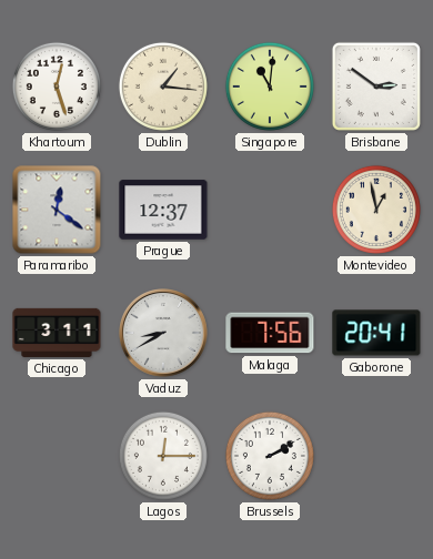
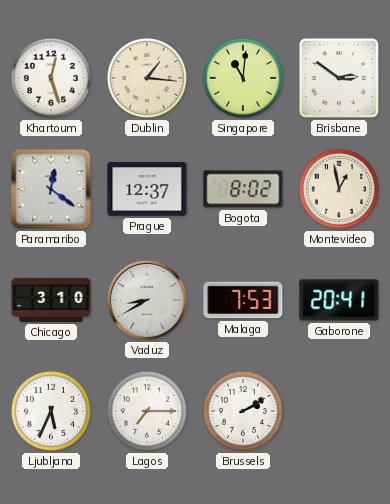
Bogota: none -> 8:02 (243, 189)
Chicago: 3:11 -> 3:10 (51, 300)
Malaga: 7:56 -> 7:53 (243, 300)
Ljubljana: none -> 5:34 (51, 411)
Lagos: 12:15 -> 7:15 (147, 411)
